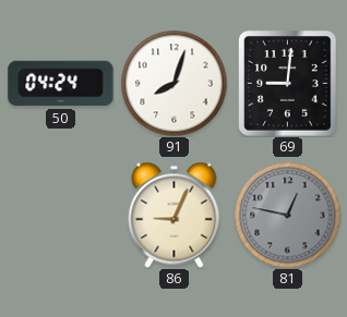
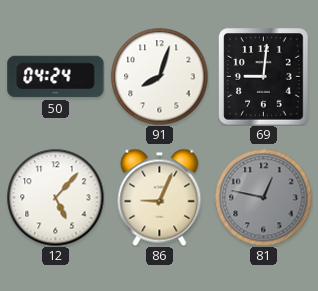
12: none -> 5:07 (55, 197)
